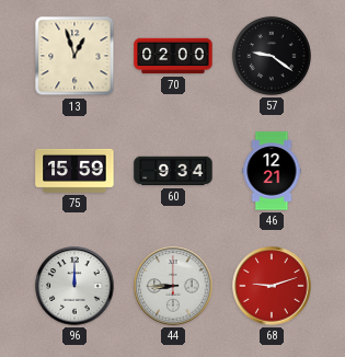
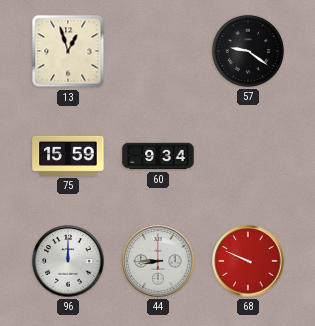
70: 02:00 -> none (173, 56)
46: 12:21 -> none (272, 171)
68: 9:12 -> 9:49 (248, 261)
